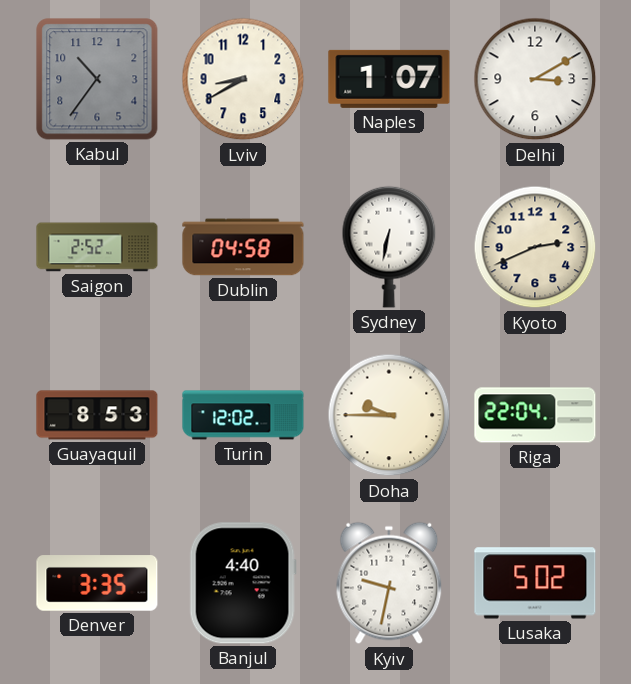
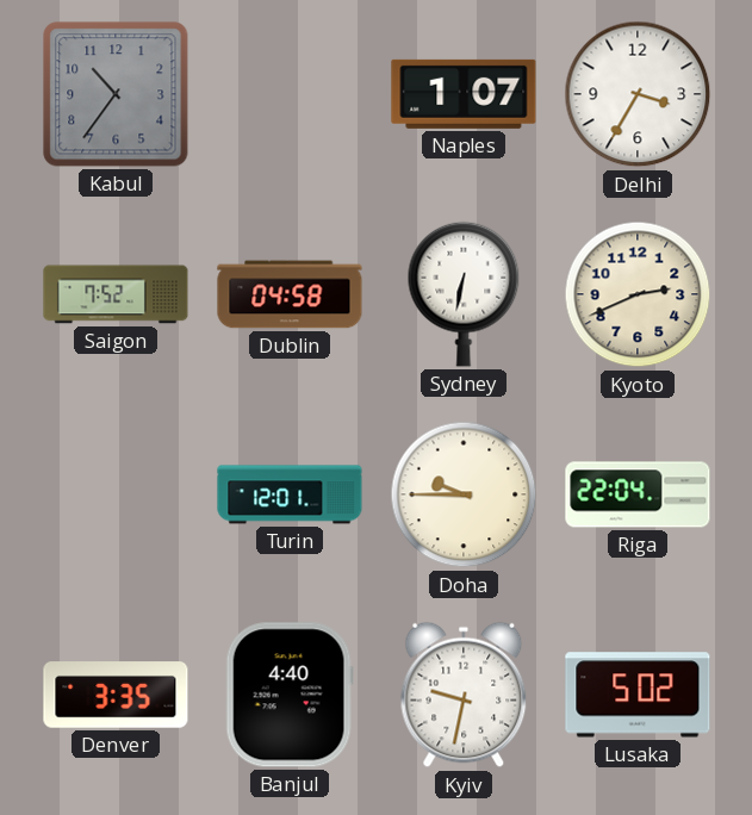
Lviv: 8:40 -> none (243, 79)
Delhi: 3:10 -> 3:35 (638, 94)
Saigon: 2:52 -> 7:52 (116, 294)
Guayaquil: 8:53 -> none (97, 415)
Turin: 12:02 -> 12:01 (290, 494)
